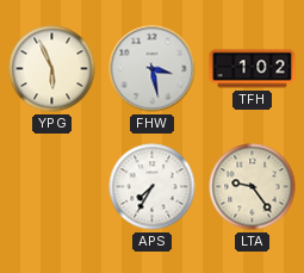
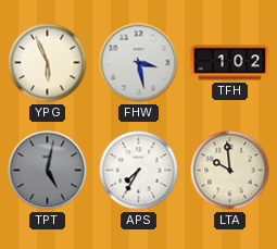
TPT: none -> 5:02 (48, 171)
LTA: 9:24 -> 9:59 (230, 171)
